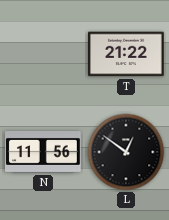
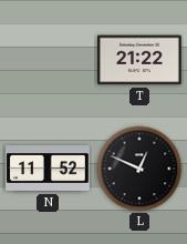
N: 11:56 -> 11:52 (49, 170)
L: 12:51 -> 12:49 (139, 169)
